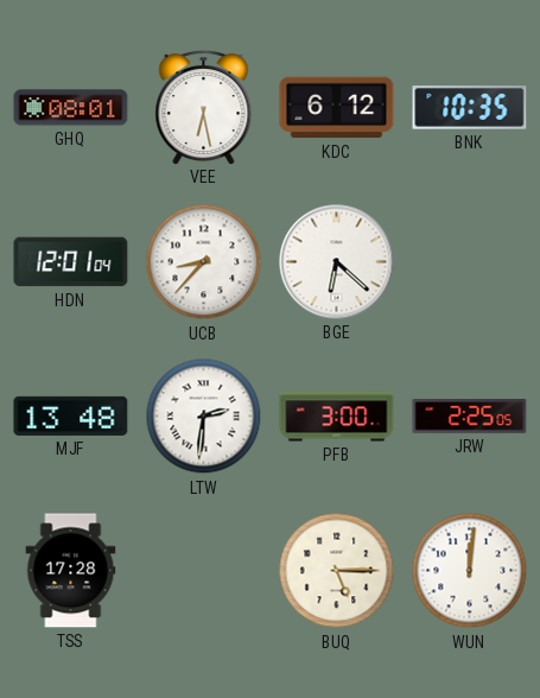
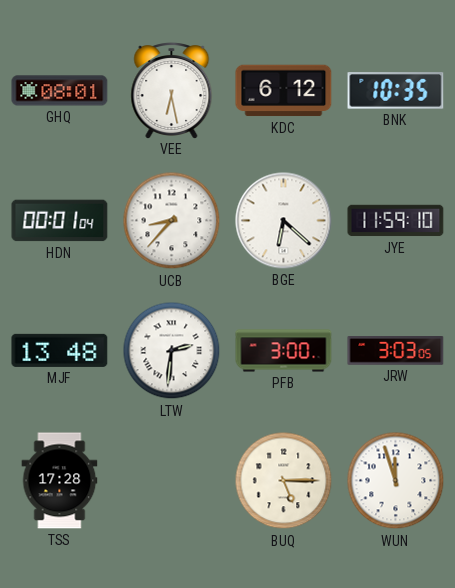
HDN: 12:01 -> 00:01 (60, 221)
JYE: none -> 11:59 (396, 221)
JRW: 2:25 -> 3:03 (396, 351)
WUN: 12:01 -> 11:57 (396, 481)
